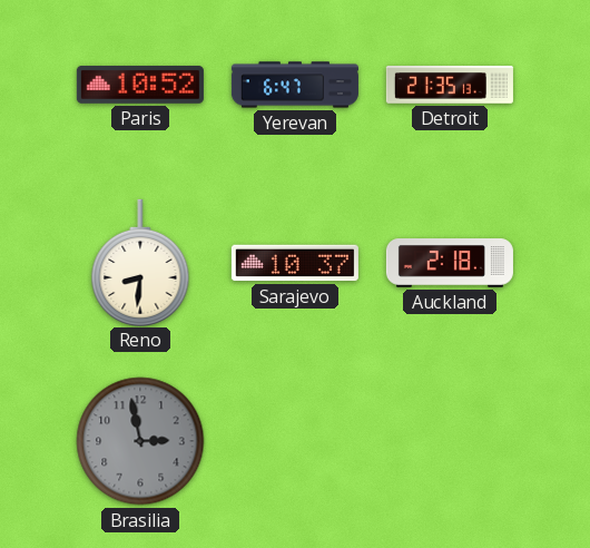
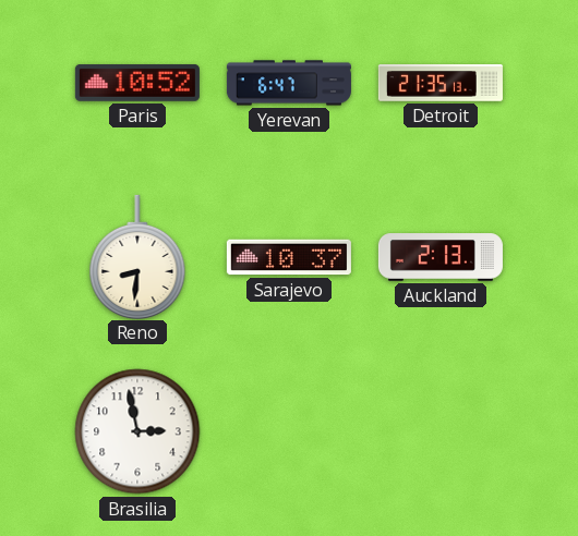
Auckland: 2:18 -> 2:13 (441, 257)
Brasilia dial: grey -> white (137, 431)
